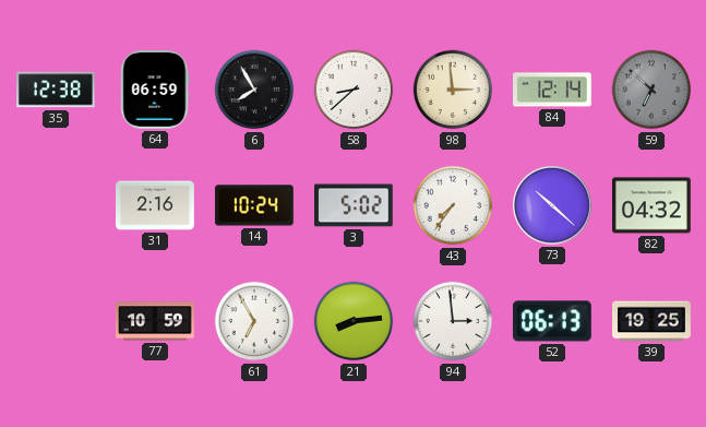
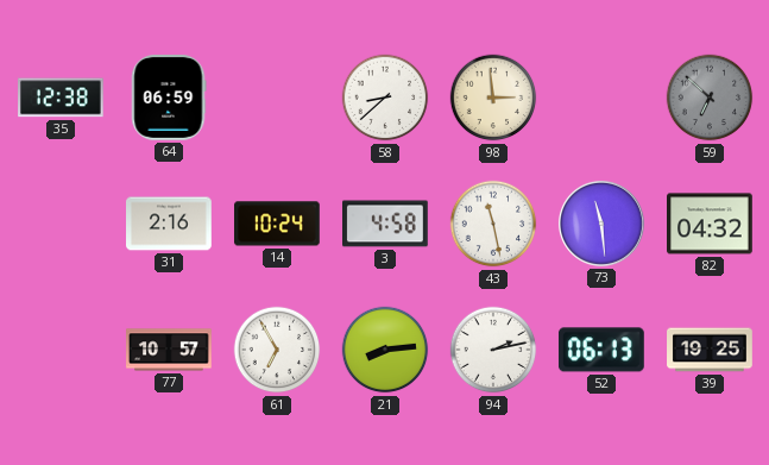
6: 7:55 -> none (254, 90)
84: 12:14 -> none (553, 90)
3: 5:02 -> 4:58 (386, 224)
43: 7:36 -> 11:28 (493, 224)
73: 10:22 -> 11:29 (601, 224)
77: 10:59 -> 10:57 (170, 350)
94: 2:59 -> 2:13 (493, 350)
